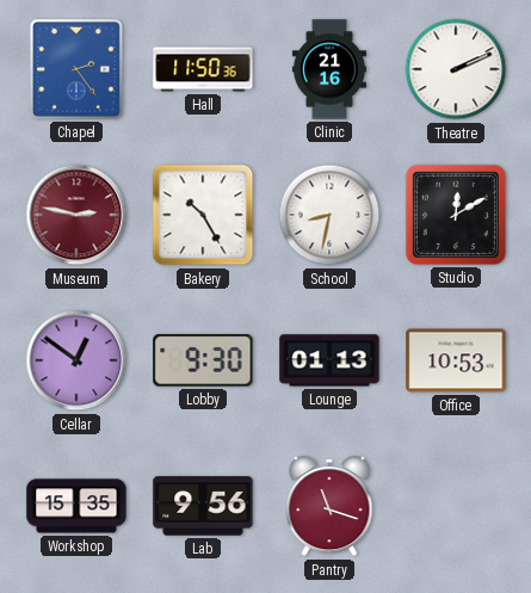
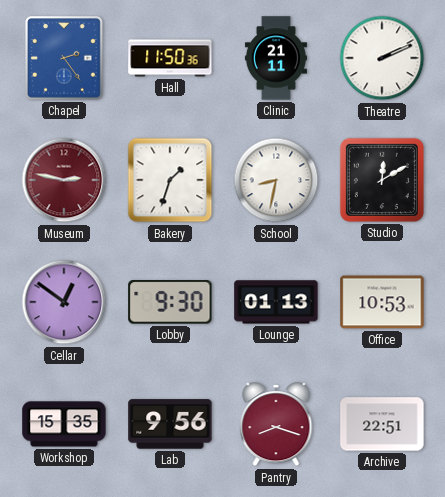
Clinic: 21:16 -> 21:11 (276, 58)
Bakery: 10:25 -> 1:33 (170, 180)
Pantry: 11:18 -> 8:18 (276, 425)
Archive: none -> 22:51 (382, 424)
